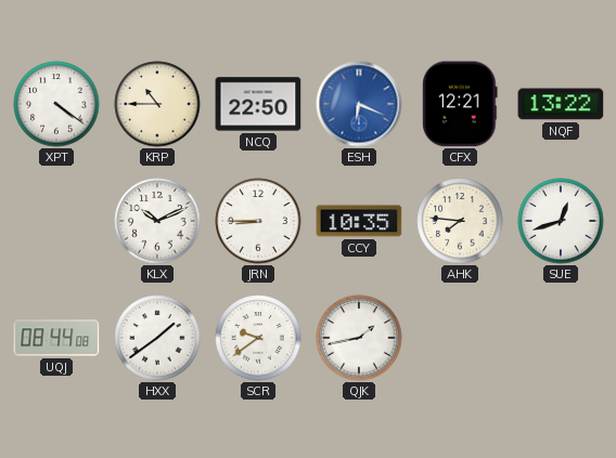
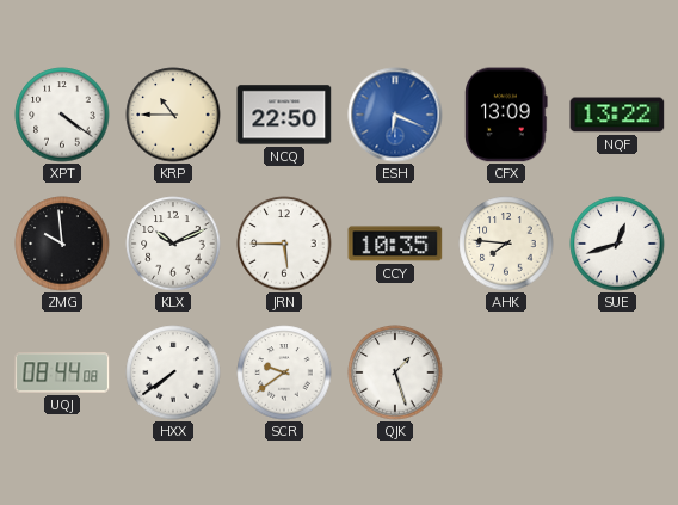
CFX: 12:21 -> 13:09 (506, 115)
ZMG: none -> 9:59 (62, 244)
JRN: 8:45 -> 5:45 (284, 244)
HXX: 1:39 -> 7:39 (173, 372)
QJK: 1:43 -> 1:27 (395, 372)
